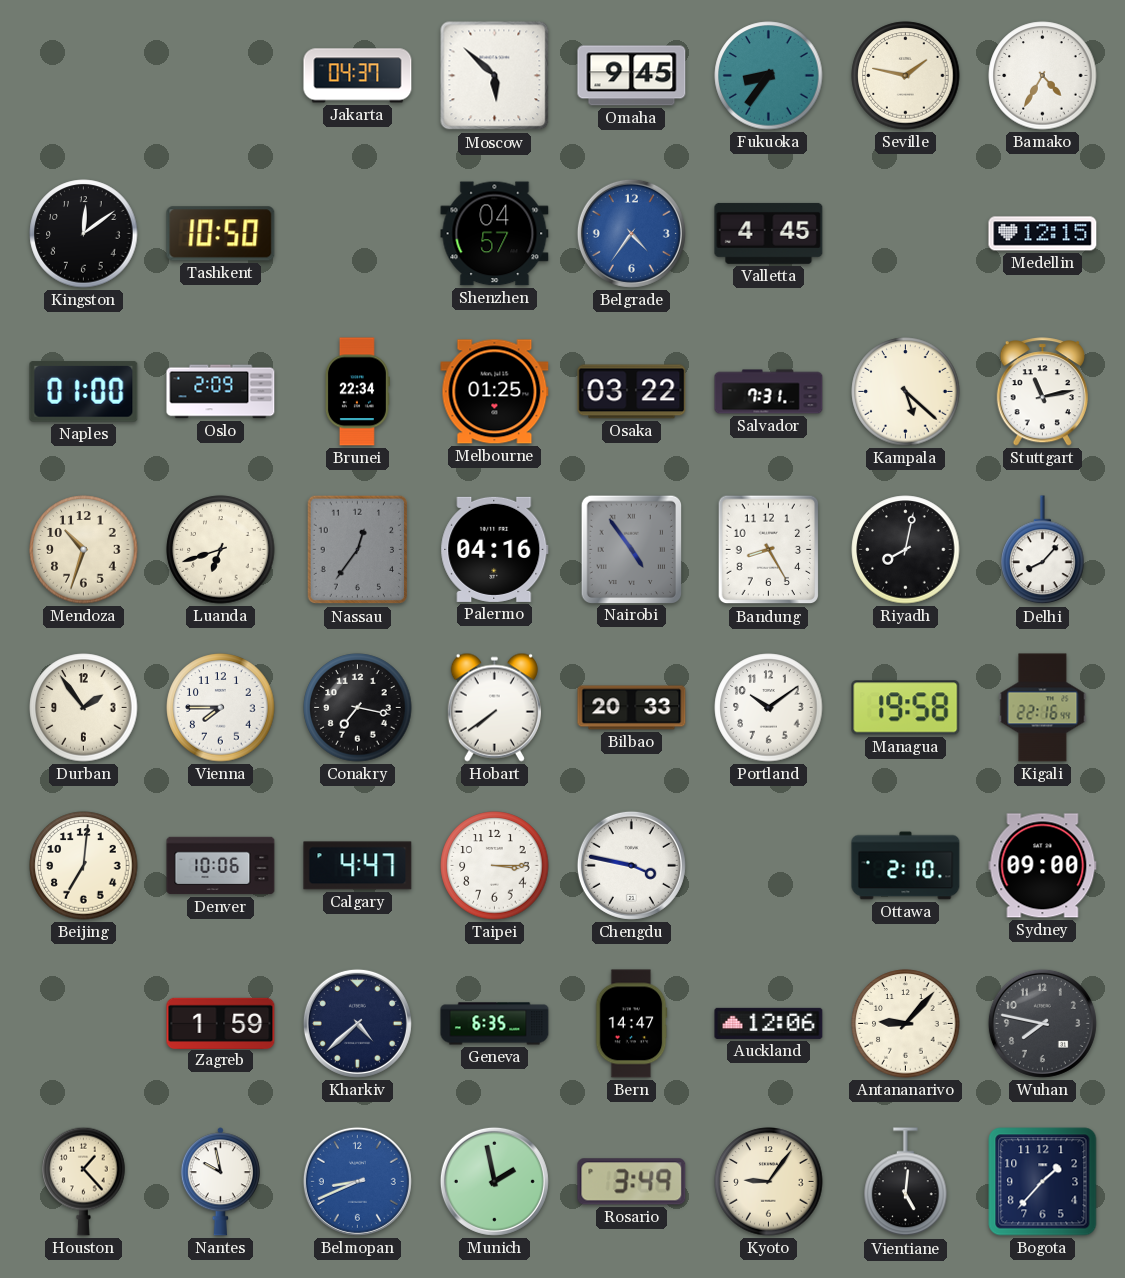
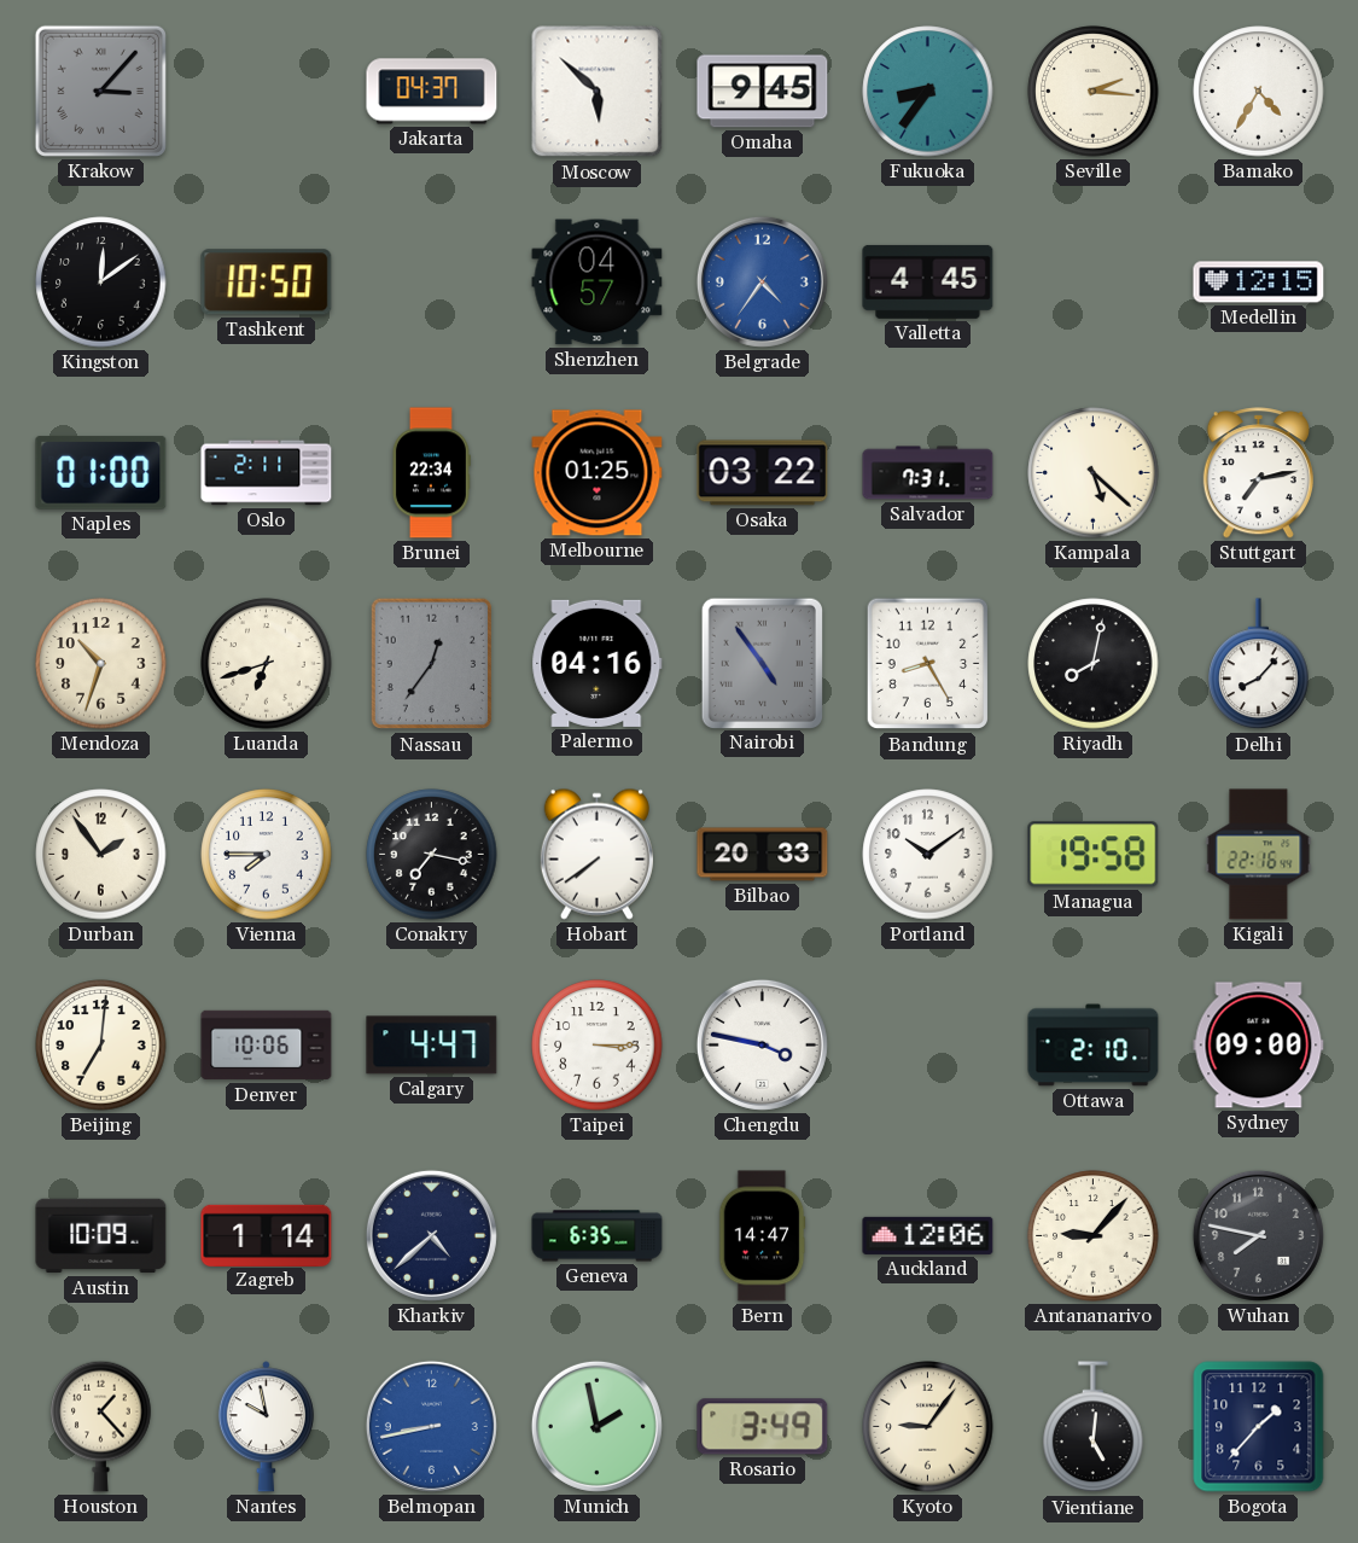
Krakow: none -> 3:07 (100, 91)
Seville: 1:47 -> 2:16 (1094, 92)
Oslo: 2:09 -> 2:11 (267, 473)
Stuttgart: 11:13 -> 7:13 (1258, 473)
Austin: none -> 10:09 (101, 1236)
Zagreb: 1:59 -> 1:14 (267, 1235)
Belmopan: 8:41 -> 8:43 (431, 1426)
